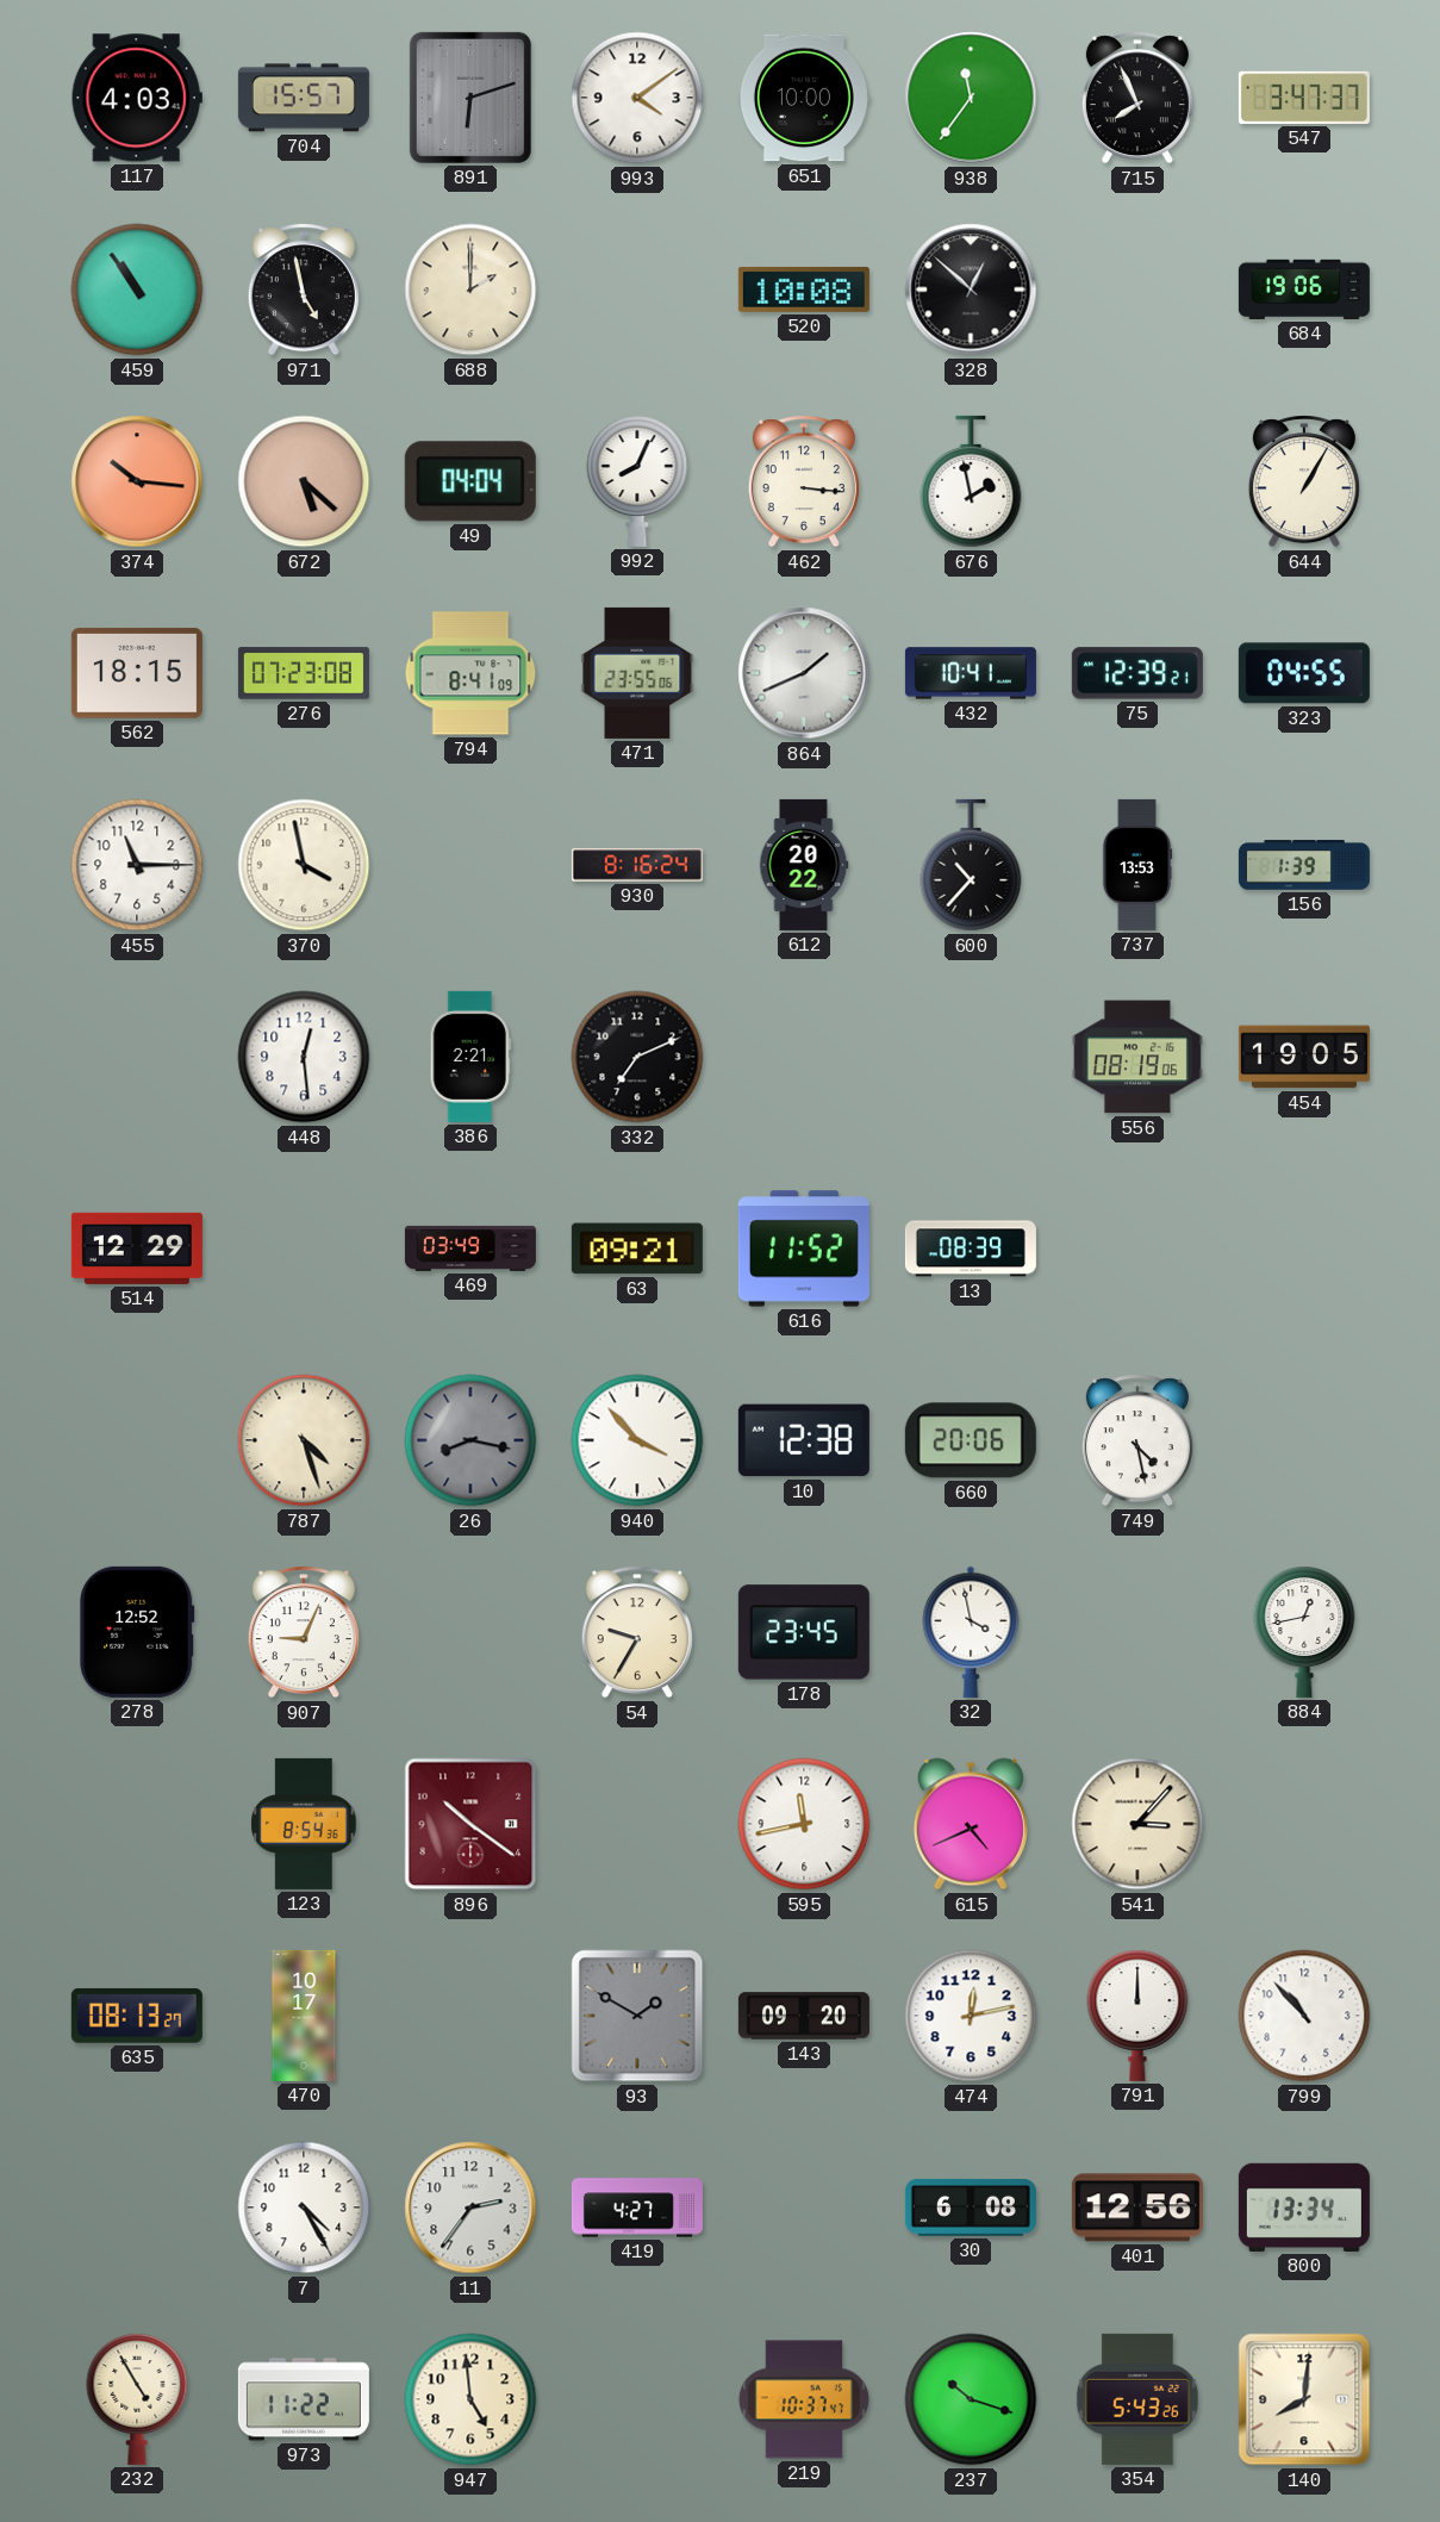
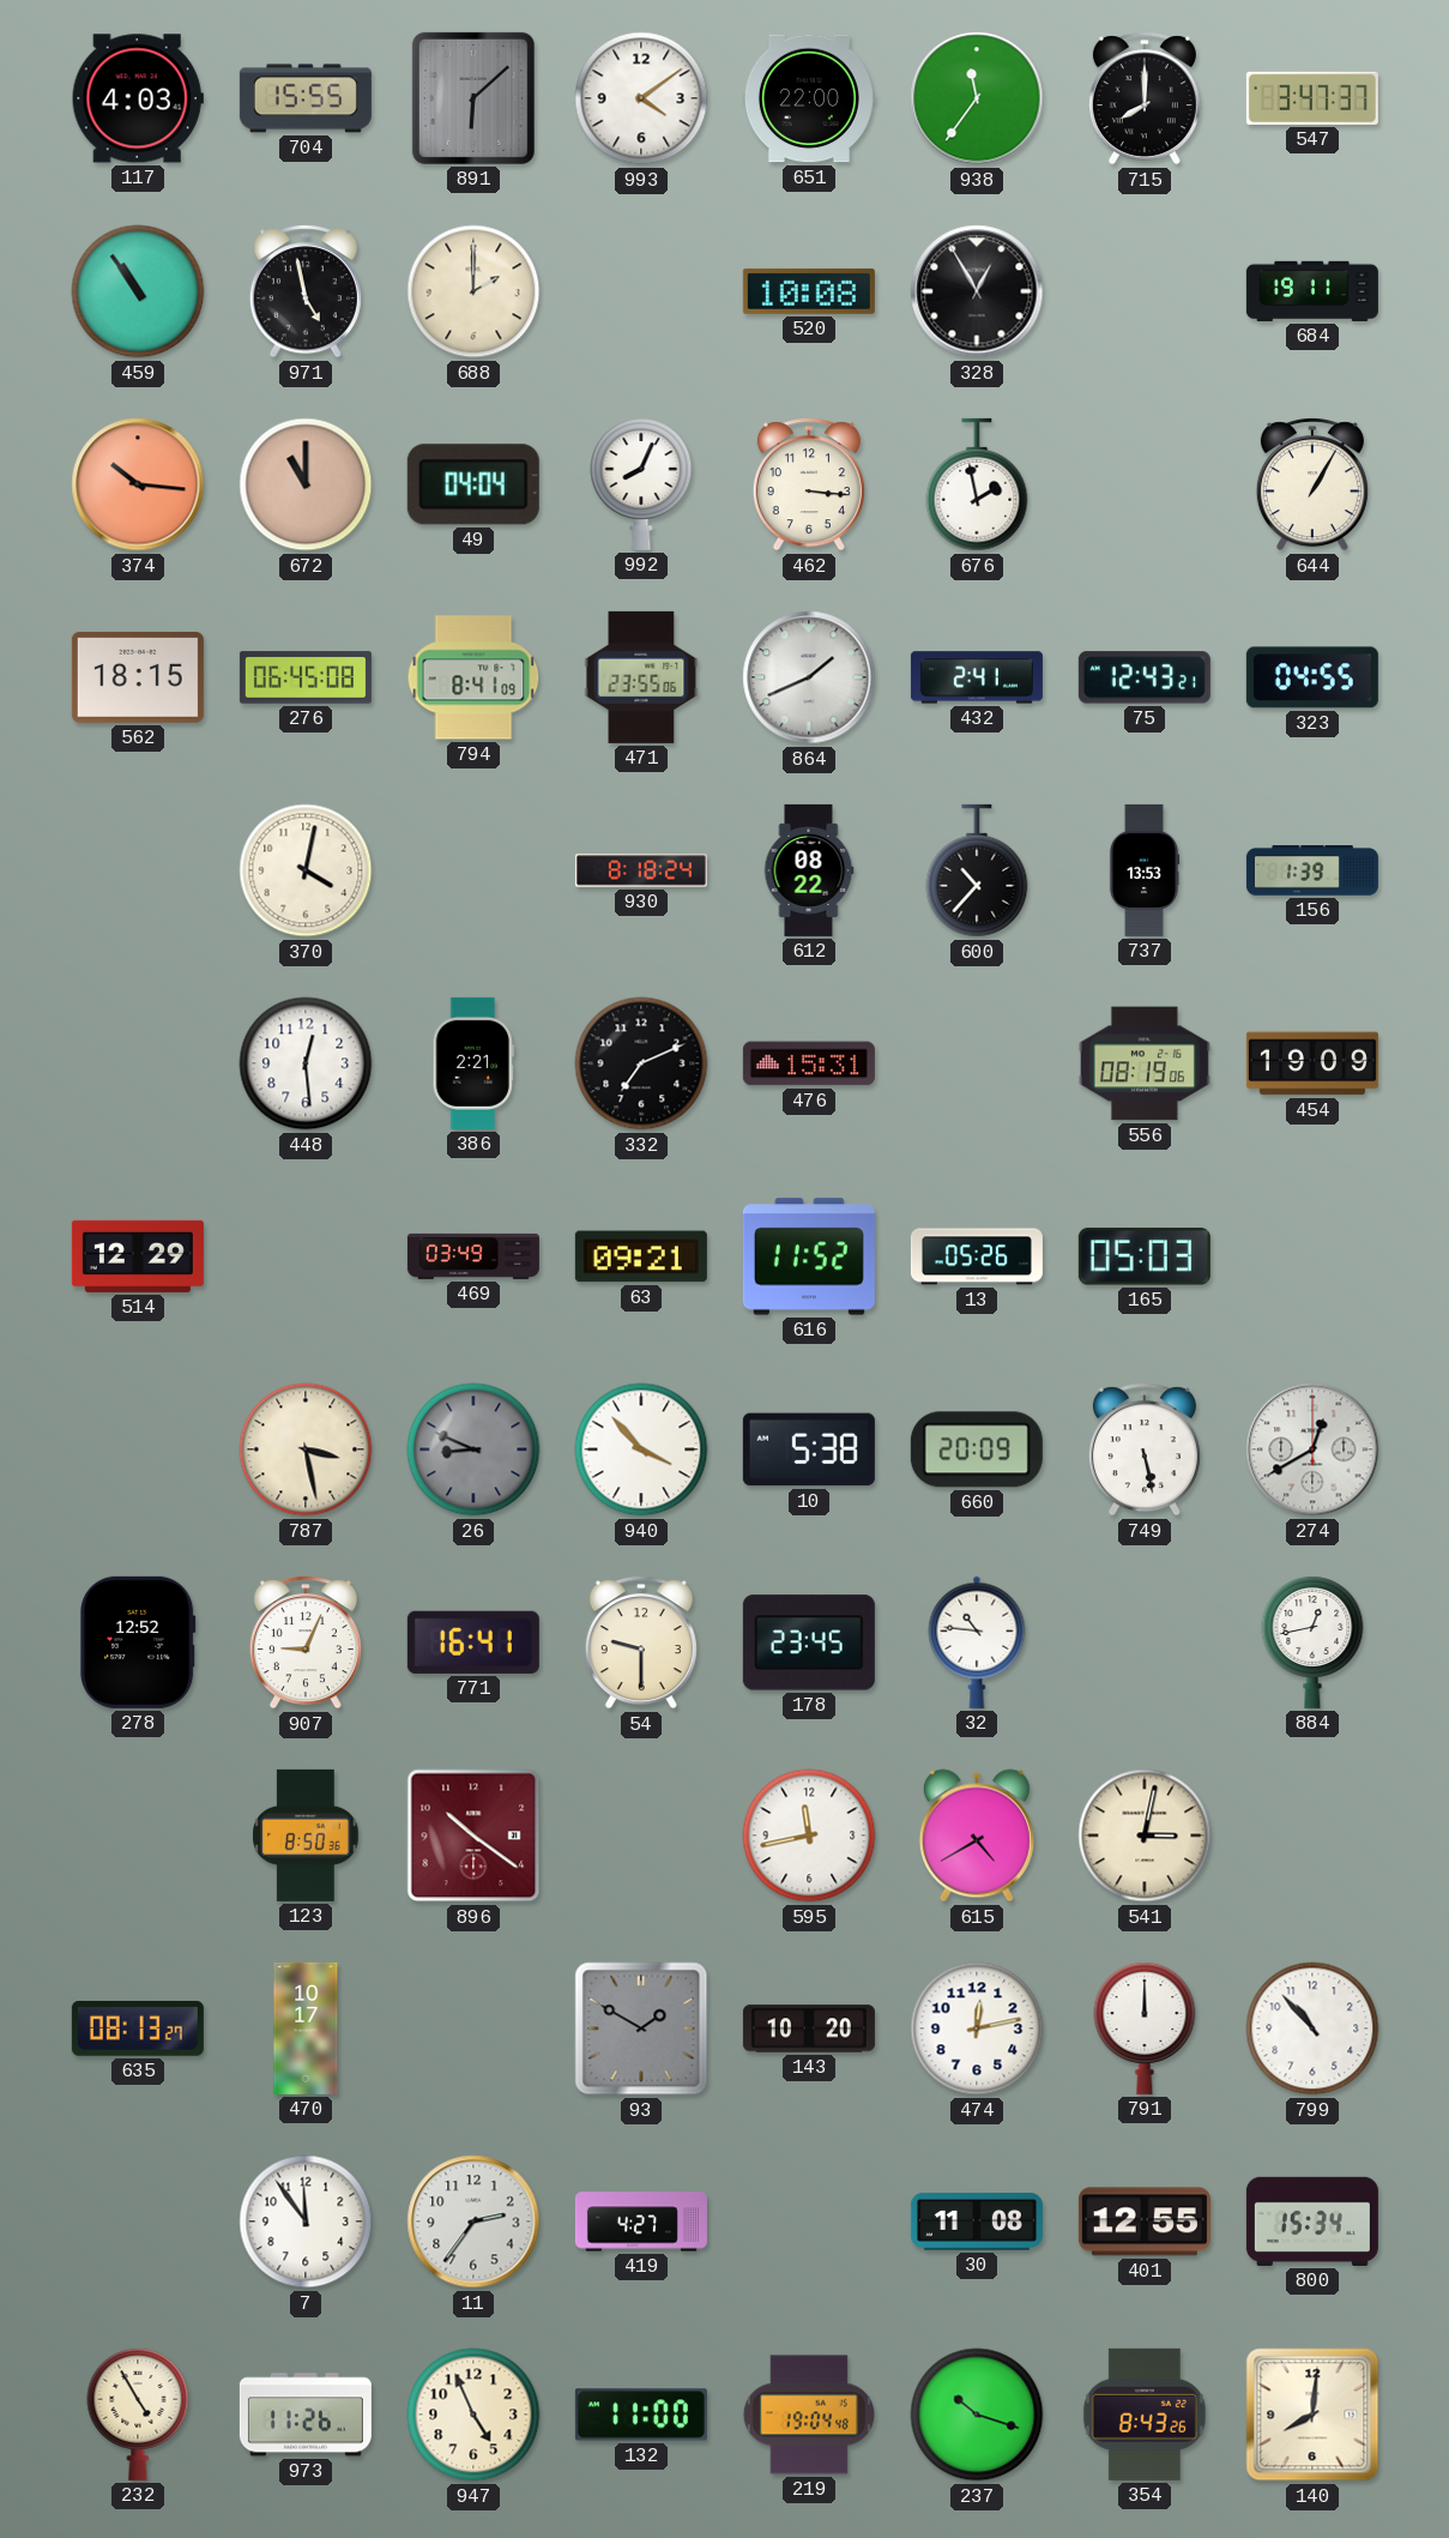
704: 15:57 -> 15:55 (306, 98)
891: 6:12 -> 6:08 (473, 98)
651: 10:00 -> 22:00 (809, 98)
715: 7:56 -> 8:00 (1145, 98)
328: 12:52 -> 12:55 (977, 291)
684: 19:06 -> 19:11 (1312, 291)
672: 5:22 -> 11:00 (306, 484)
276: 07:23 -> 06:45 (306, 677)
432: 10:41 -> 2:41 (977, 677)
75: 12:39 -> 12:43 (1145, 677)
455: 11:15 -> none (137, 865)
370: 3:58 -> 4:02 (306, 870)
930: 8:16 -> 8:18 (641, 870)
612: 20:22 -> 08:22 (809, 870)
476: none -> 15:31 (809, 1063)
454: 19:05 -> 19:09 (1312, 1063)
13: 08:39 -> 05:26 (977, 1256)
165: none -> 05:03 (1145, 1256)
787: 4:27 -> 3:28 (306, 1449)
26: 8:17 -> 8:49 (473, 1449)
10: 12:38 -> 5:38 (809, 1449)
660: 20:06 -> 20:09 (977, 1449)
749: 4:28 -> 5:28 (1145, 1449)
274: none -> 12:40 (1312, 1449)
771: none -> 16:41 (473, 1642)
54: 9:35 -> 9:30 (641, 1642)
32: 3:58 -> 10:46 (977, 1642)
123: 8:54 -> 8:50 (306, 1835)
615: 4:41 -> 4:40 (977, 1835)
541: 3:07 -> 3:02 (1145, 1835)
143: 09:20 -> 10:20 (809, 2028)
7: 4:25 -> 11:54 (306, 2221)
30: 6:08 -> 11:08 (977, 2221)
401: 12:56 -> 12:55 (1145, 2221)
800: 13:34 -> 15:34 (1312, 2221)
973: 11:22 -> 11:26 (306, 2415)
947: 4:59 -> 4:56 (473, 2415)
132: none -> 11:00 (641, 2415)
219: 10:37 -> 19:04 (809, 2415)
354: 5:43 -> 8:43 (1145, 2415)
